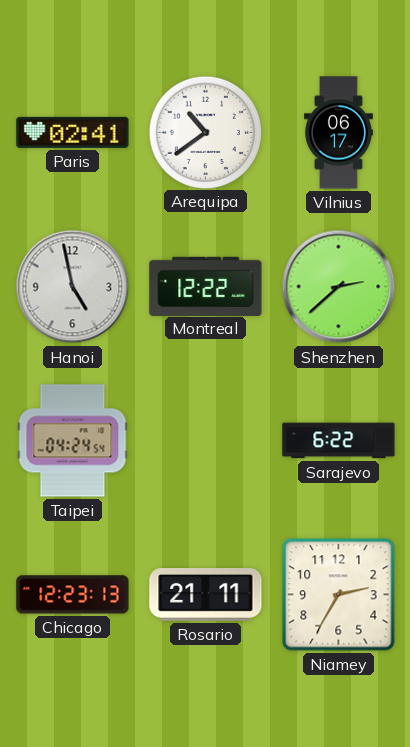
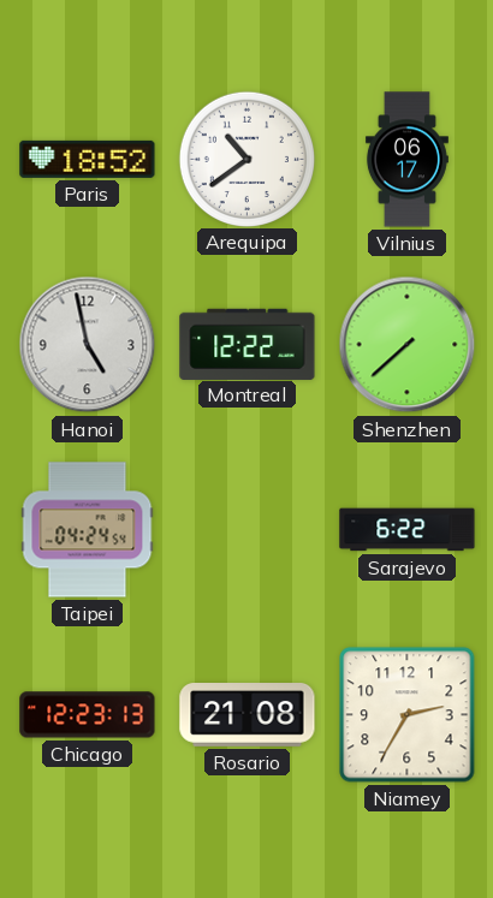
Paris: 02:41 -> 18:52 (88, 159)
Shenzhen: 2:38 -> 7:38 (408, 345)
Rosario: 21:11 -> 21:08 (248, 715)
